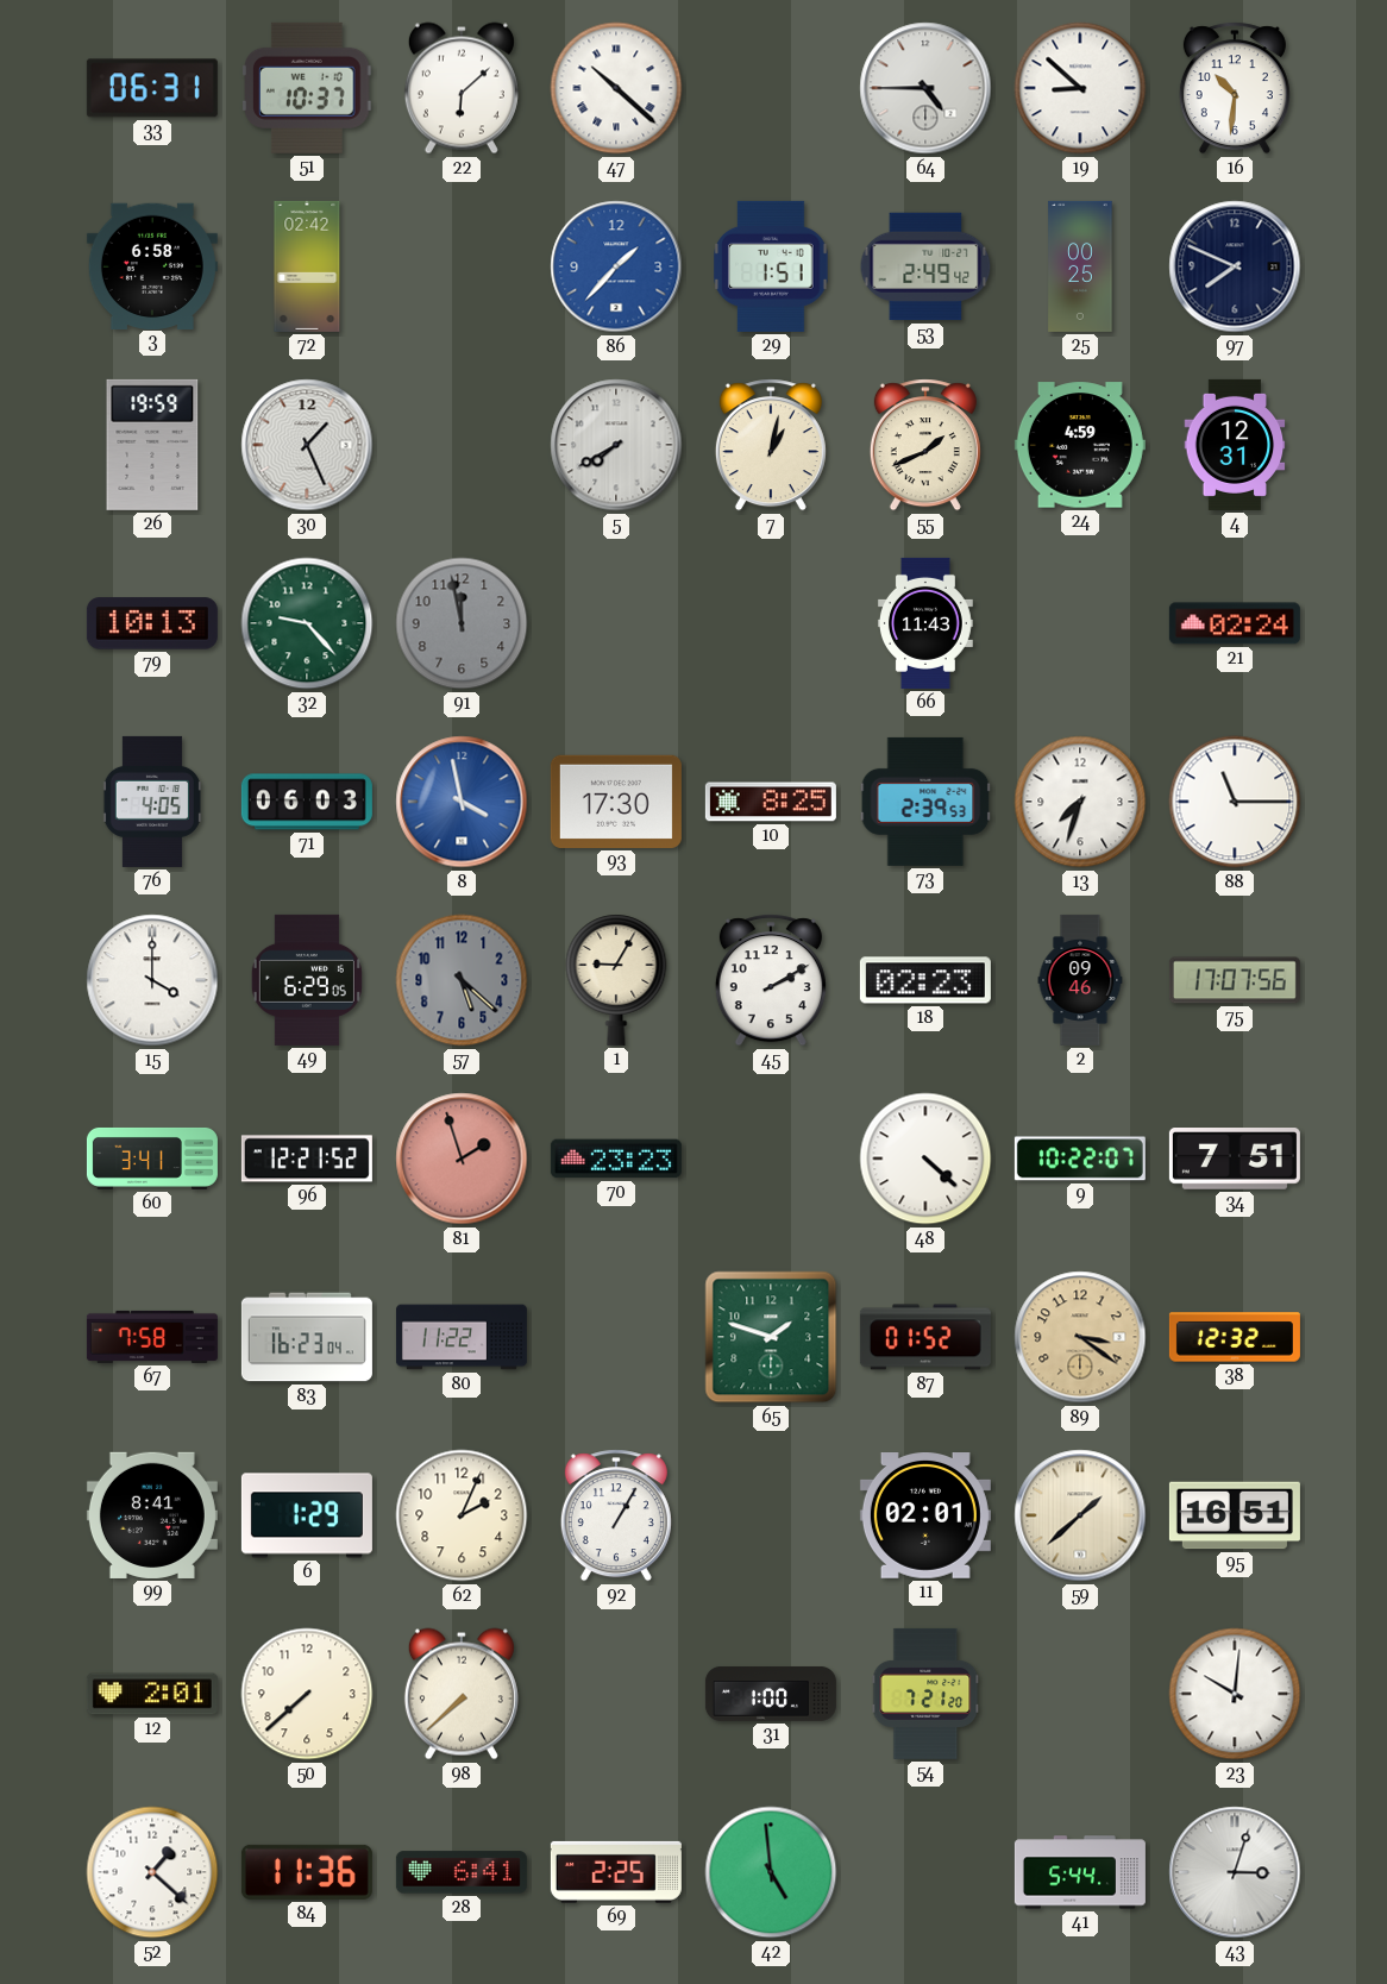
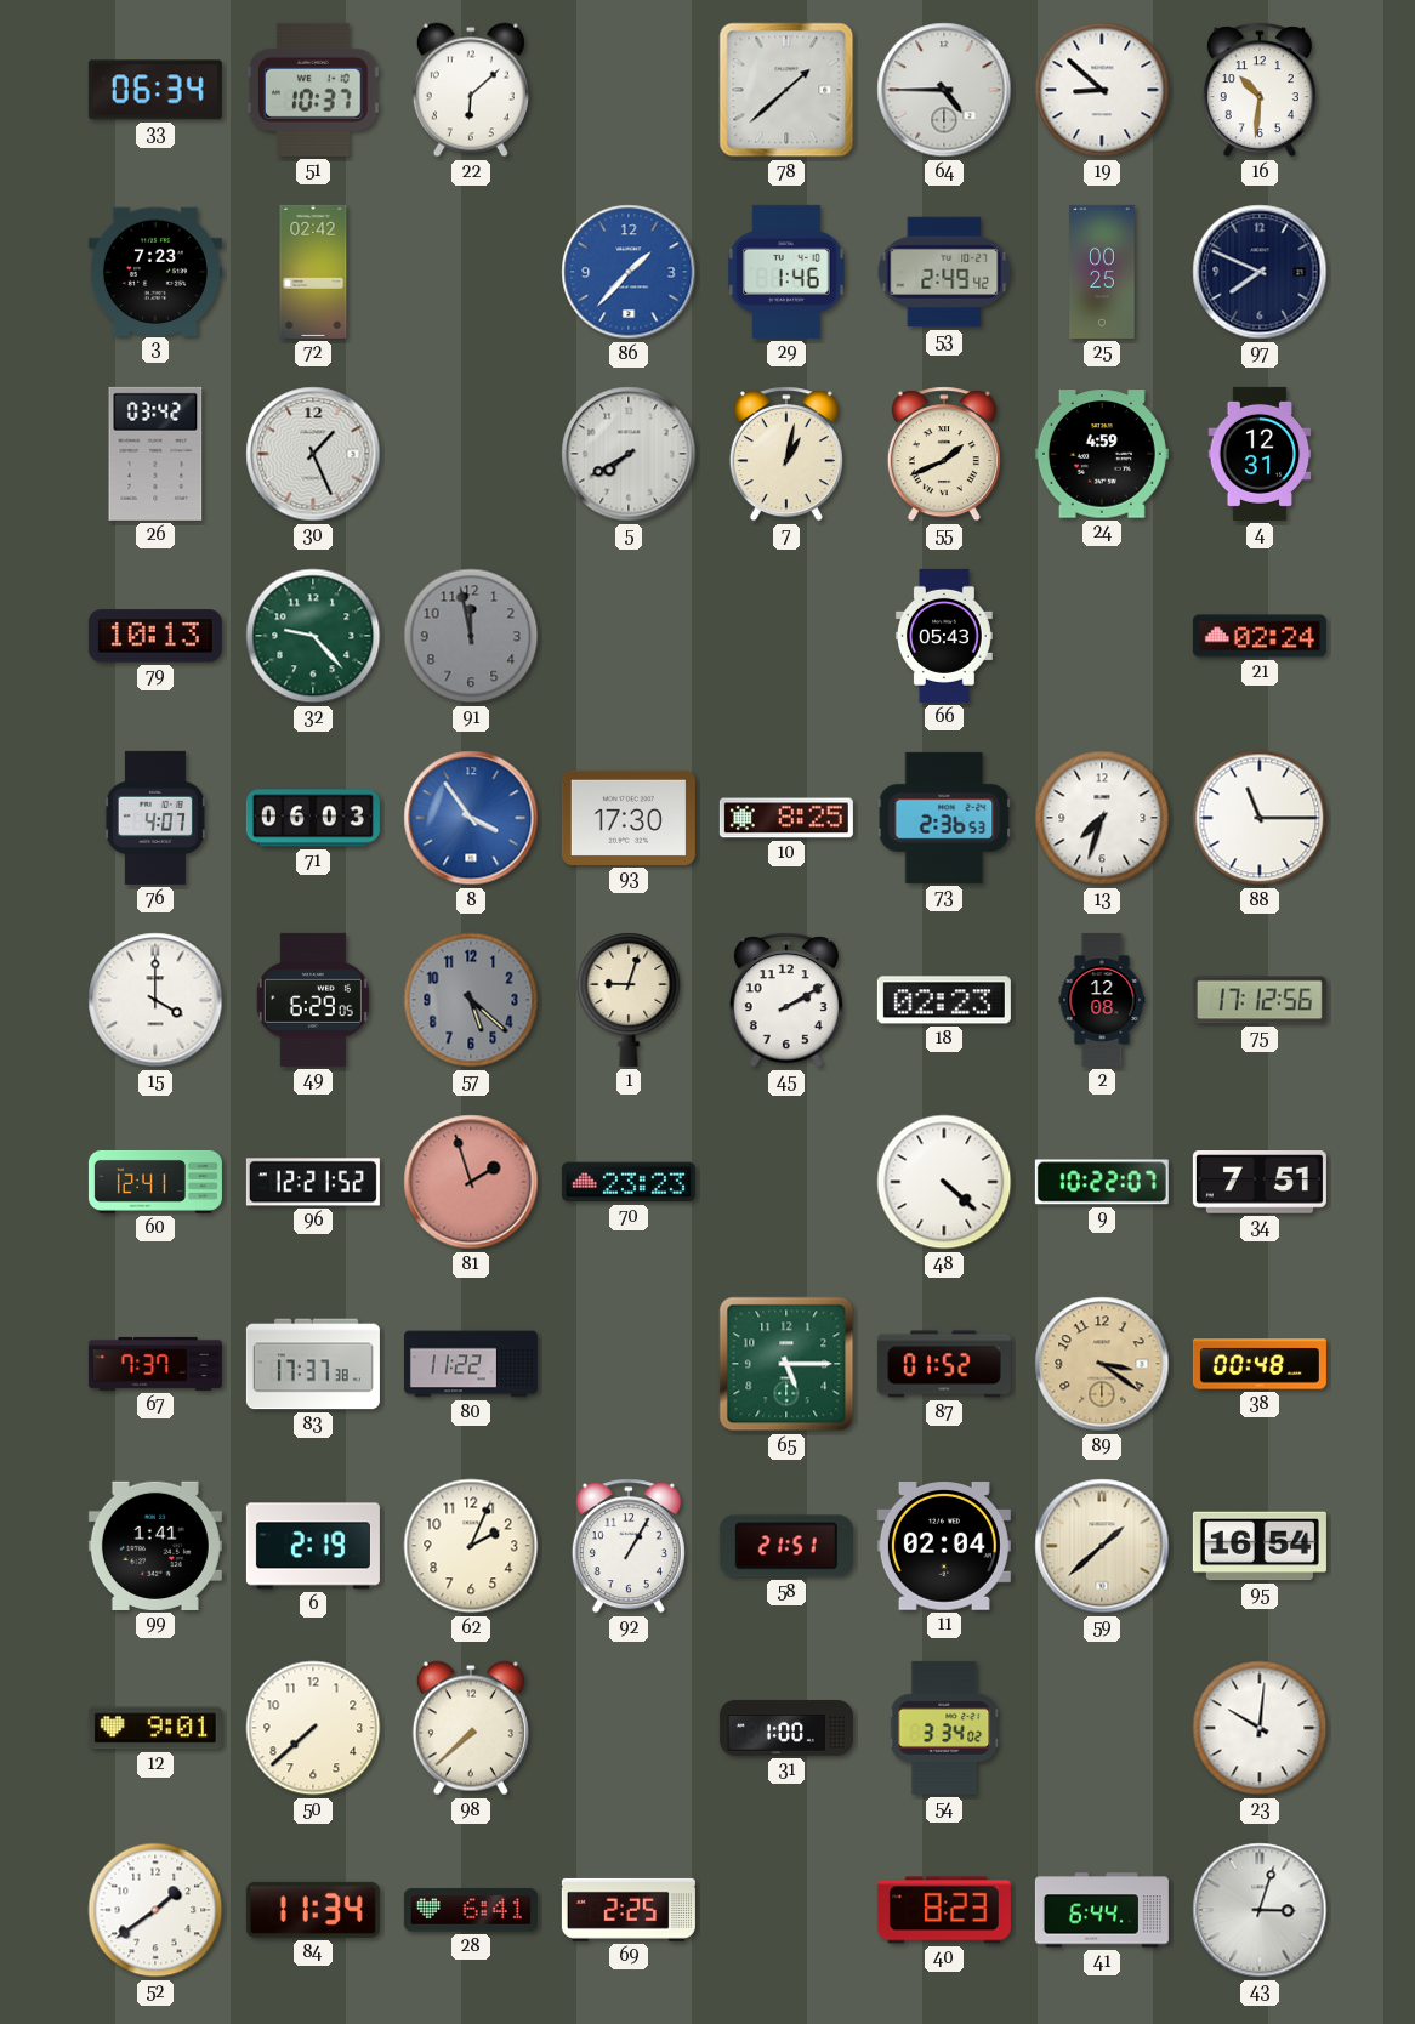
33: 06:31 -> 06:34 (155, 90)
47: 10:22 -> none (616, 88)
78: none -> 1:38 (786, 90)
3: 6:58 -> 7:23 (155, 271)
29: 1:51 -> 1:46 (786, 272)
26: 19:59 -> 03:42 (155, 454)
66: 11:43 -> 05:43 (944, 636)
76: 4:05 -> 4:07 (155, 818)
8: 3:58 -> 3:54 (471, 818)
73: 2:39 -> 2:36 (944, 818)
1: 9:05 -> 9:03 (629, 1000)
2: 09:46 -> 12:08 (1102, 1000)
75: 17:07 -> 17:12 (1260, 1000)
60: 3:41 -> 12:41 (155, 1182)
67: 7:58 -> 7:37 (155, 1364)
83: 16:23 -> 17:37 (313, 1364)
65: 1:48 -> 5:15 (786, 1364)
38: 12:32 -> 00:48 (1260, 1364)
99: 8:41 -> 1:41 (155, 1546)
6: 1:29 -> 2:19 (313, 1546)
58: none -> 21:51 (786, 1546)
11: 02:01 -> 02:04 (944, 1547)
95: 16:51 -> 16:54 (1260, 1546)
12: 2:01 -> 9:01 (155, 1728)
54: 7:21 -> 3:34 (944, 1728)
52: 1:22 -> 1:39 (155, 1910)
84: 11:36 -> 11:34 (313, 1910)
42: 4:59 -> none (771, 1872)
40: none -> 8:23 (944, 1910)
41: 5:44 -> 6:44 (1102, 1910)
